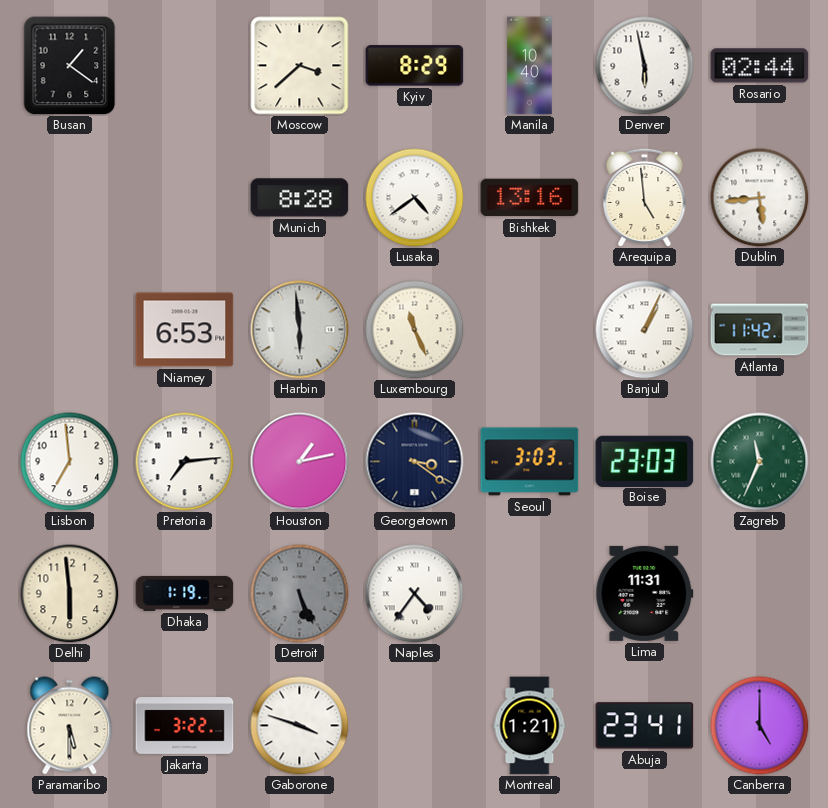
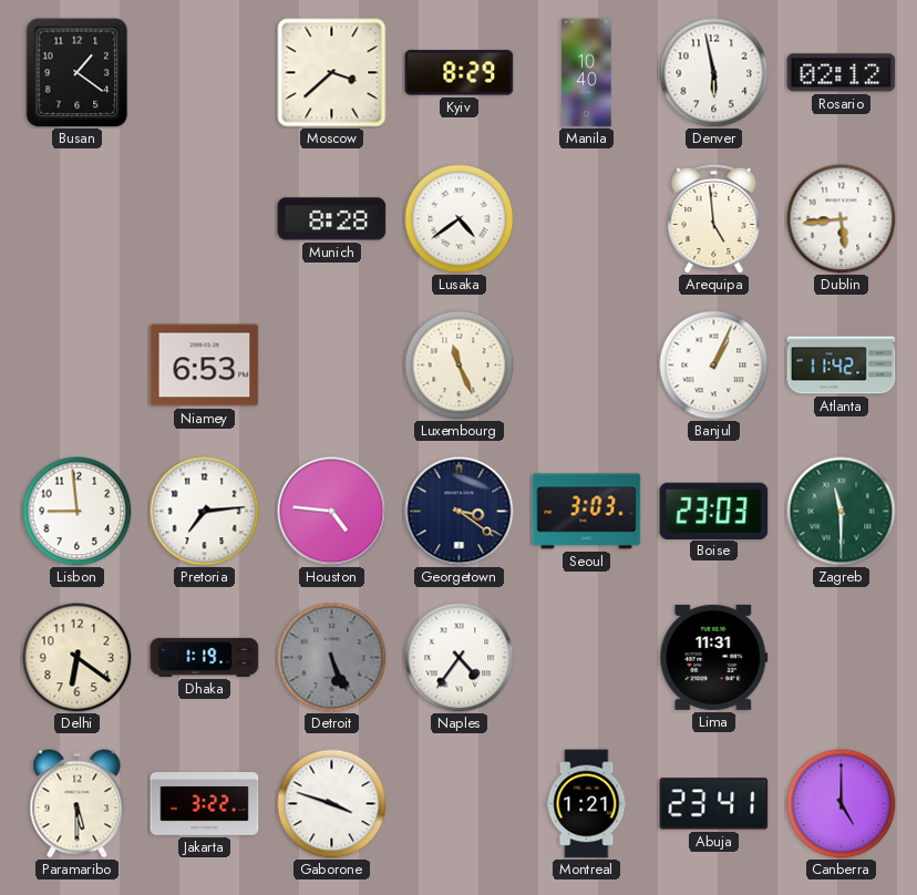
Rosario: 02:44 -> 02:12 (842, 73)
Bishkek: 13:16 -> none (530, 198)
Harbin: 5:59 -> none (300, 330)
Lisbon: 6:59 -> 8:59 (78, 512)
Houston: 1:13 -> 4:46 (332, 512)
Zagreb: 11:34 -> 11:30 (842, 512)
Delhi: 5:59 -> 6:21 (78, 658)
